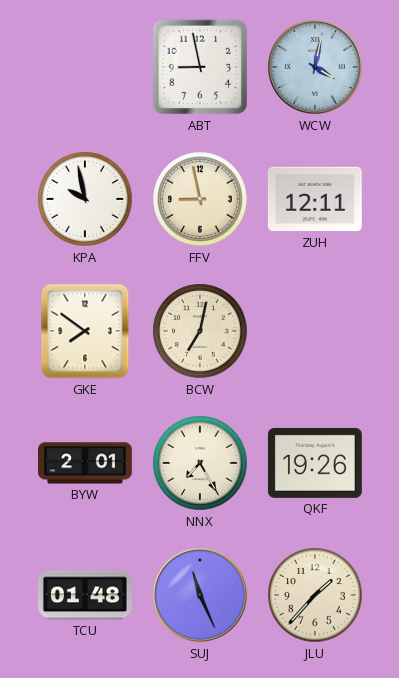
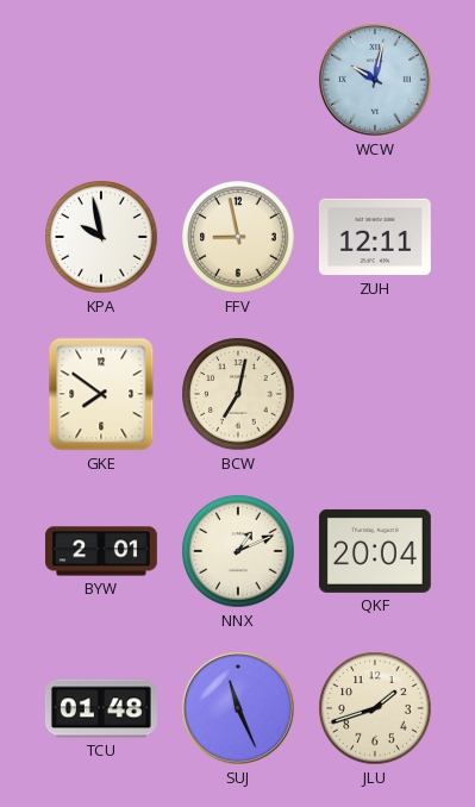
ABT: 8:58 -> none (200, 67)
WCW: 4:02 -> 10:02 (376, 81)
NNX: 7:25 -> 1:11 (238, 551)
QKF: 19:26 -> 20:04 (375, 551)
JLU: 1:37 -> 1:42 (375, 708)
